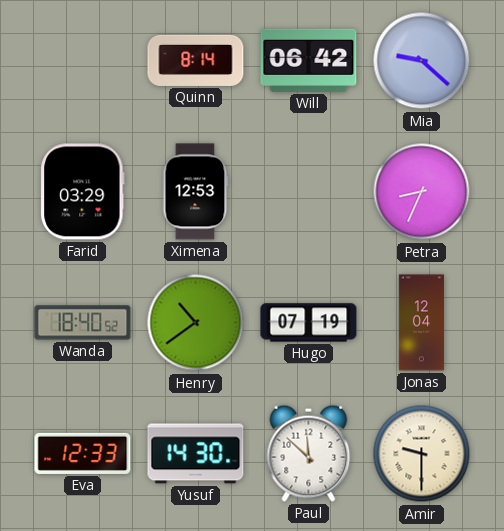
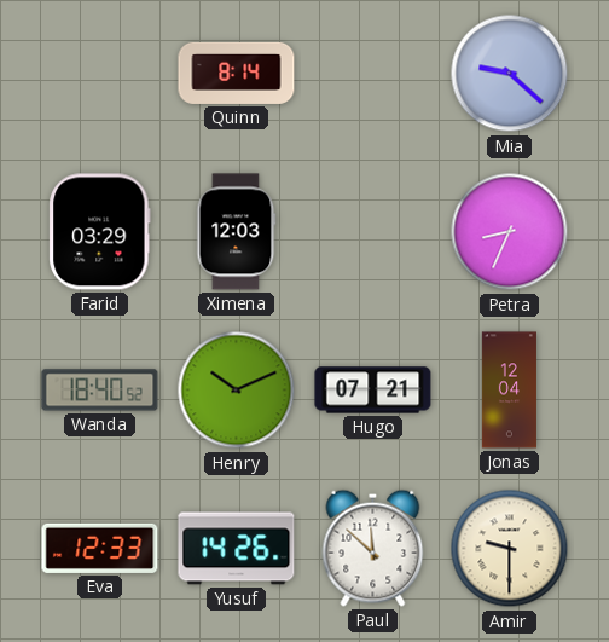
Will: 06:42 -> none (309, 60)
Ximena: 12:53 -> 12:03 (237, 232)
Henry: 10:39 -> 10:11 (237, 391)
Hugo: 07:19 -> 07:21 (373, 391)
Yusuf: 14:30 -> 14:26 (237, 549)
